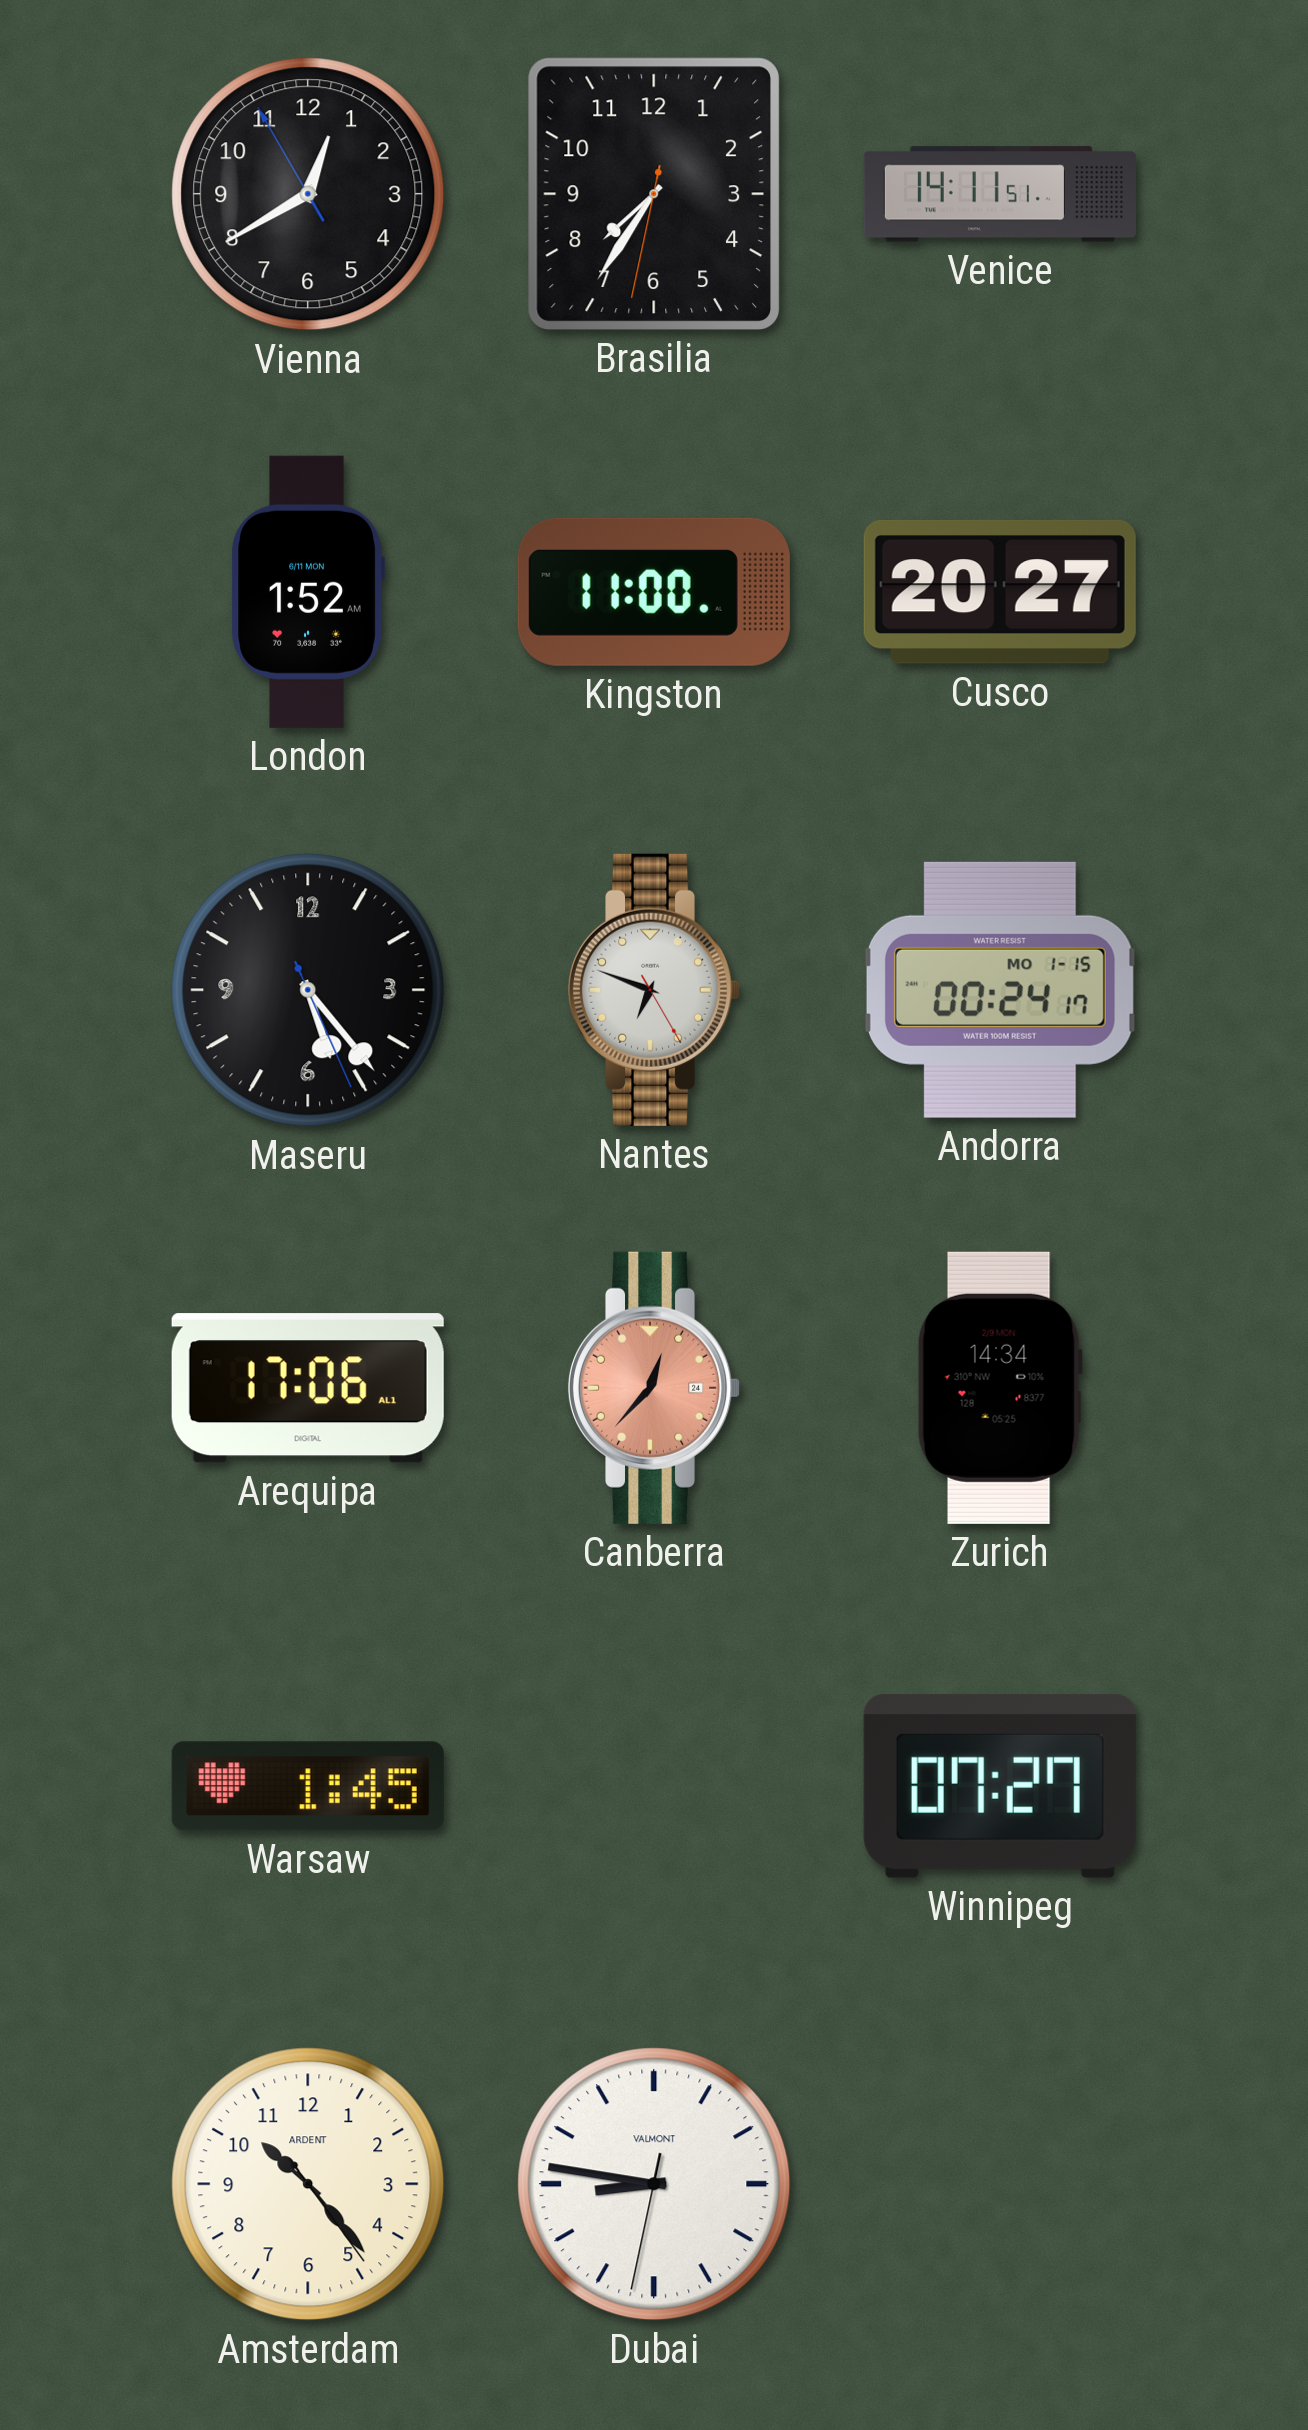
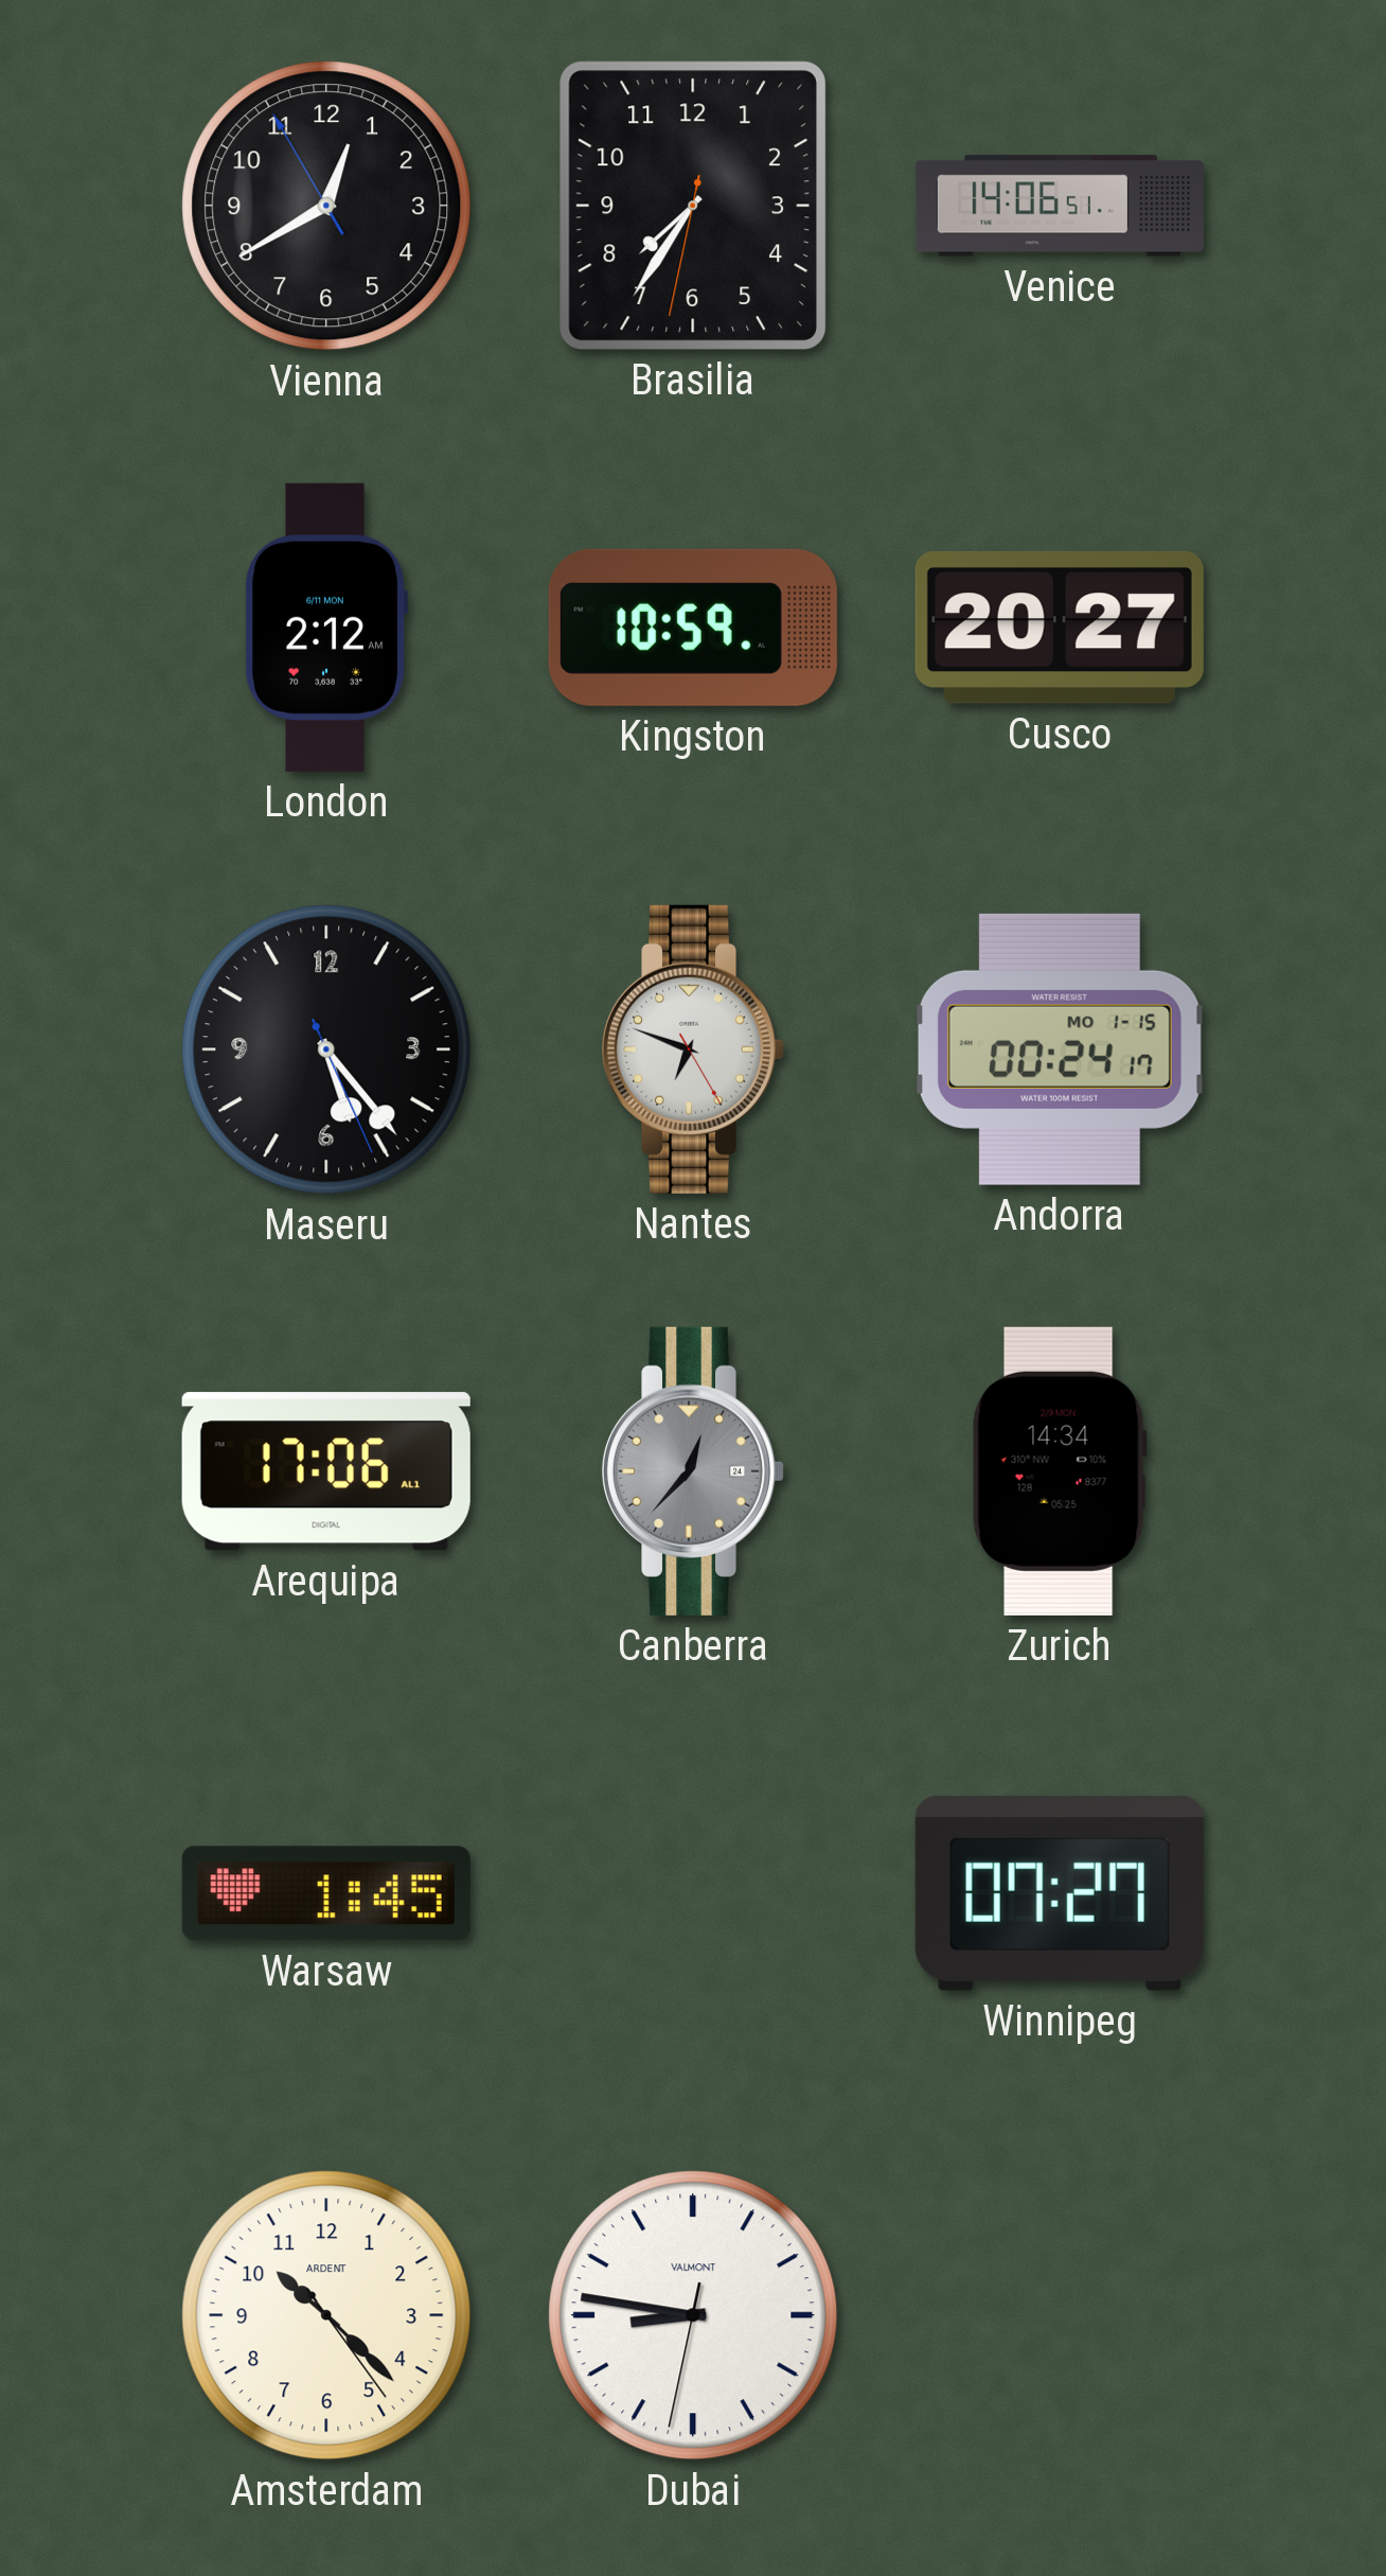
Venice: 14:11 -> 14:06 (1060, 206)
London: 1:52 -> 2:12 (326, 628)
Kingston: 11:00 -> 10:59 (693, 628)
Canberra dial: salmon -> grey (693, 1471)
Amsterdam: 10:23 -> 10:22 (326, 2315)
